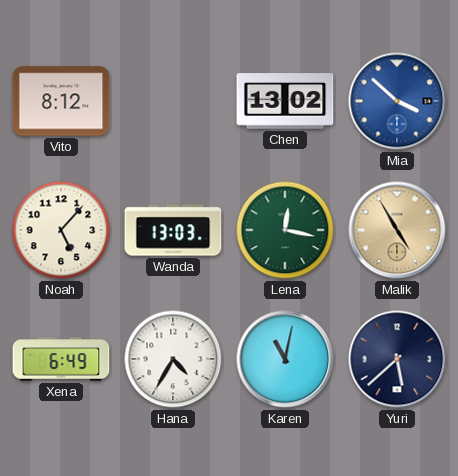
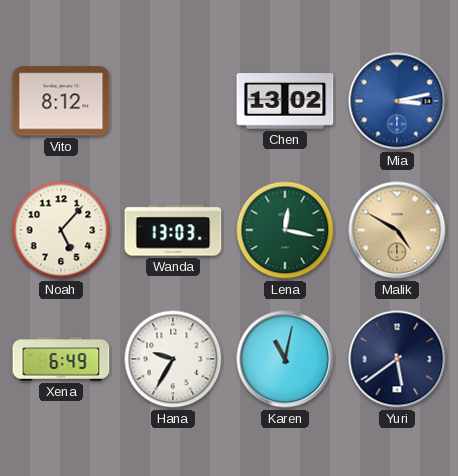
Mia: 3:52 -> 3:13 (397, 101)
Malik: 4:55 -> 4:50 (397, 230)
Hana: 4:35 -> 9:35 (173, 359)
Yuri: 5:38 -> 5:39 (397, 359)
